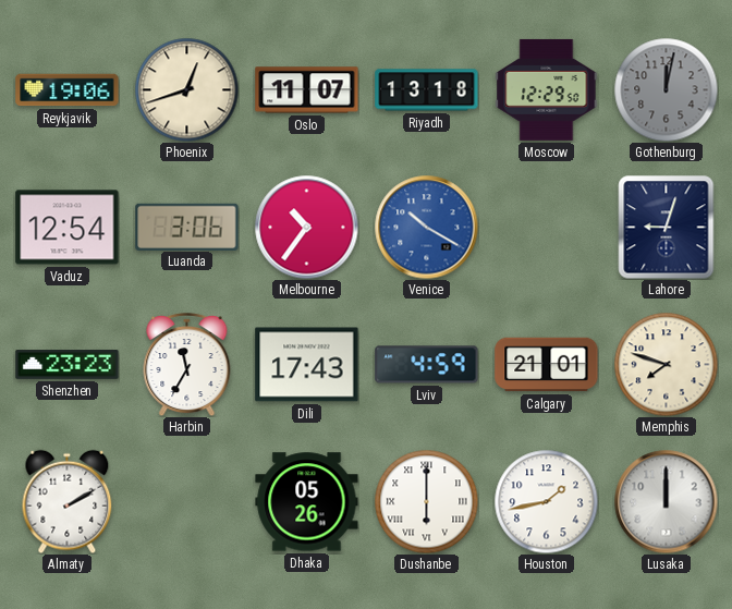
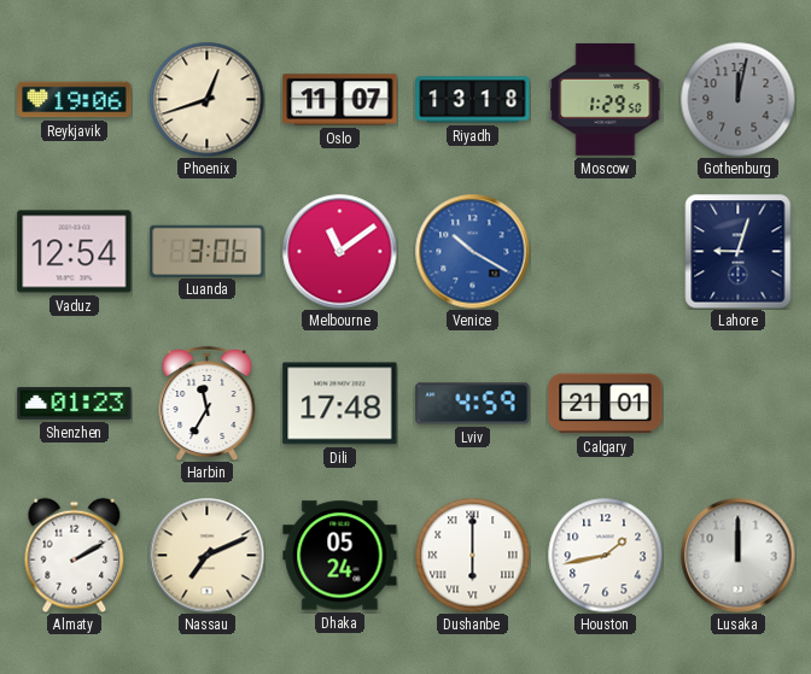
Moscow: 12:29 -> 1:29 (606, 99)
Melbourne: 10:36 -> 11:09 (339, 251)
Shenzhen: 23:23 -> 01:23 (75, 404)
Dili: 17:43 -> 17:48 (340, 404)
Memphis: 7:48 -> none (666, 364)
Nassau: none -> 7:11 (206, 555)
Dhaka: 05:26 -> 05:24 (340, 556)
